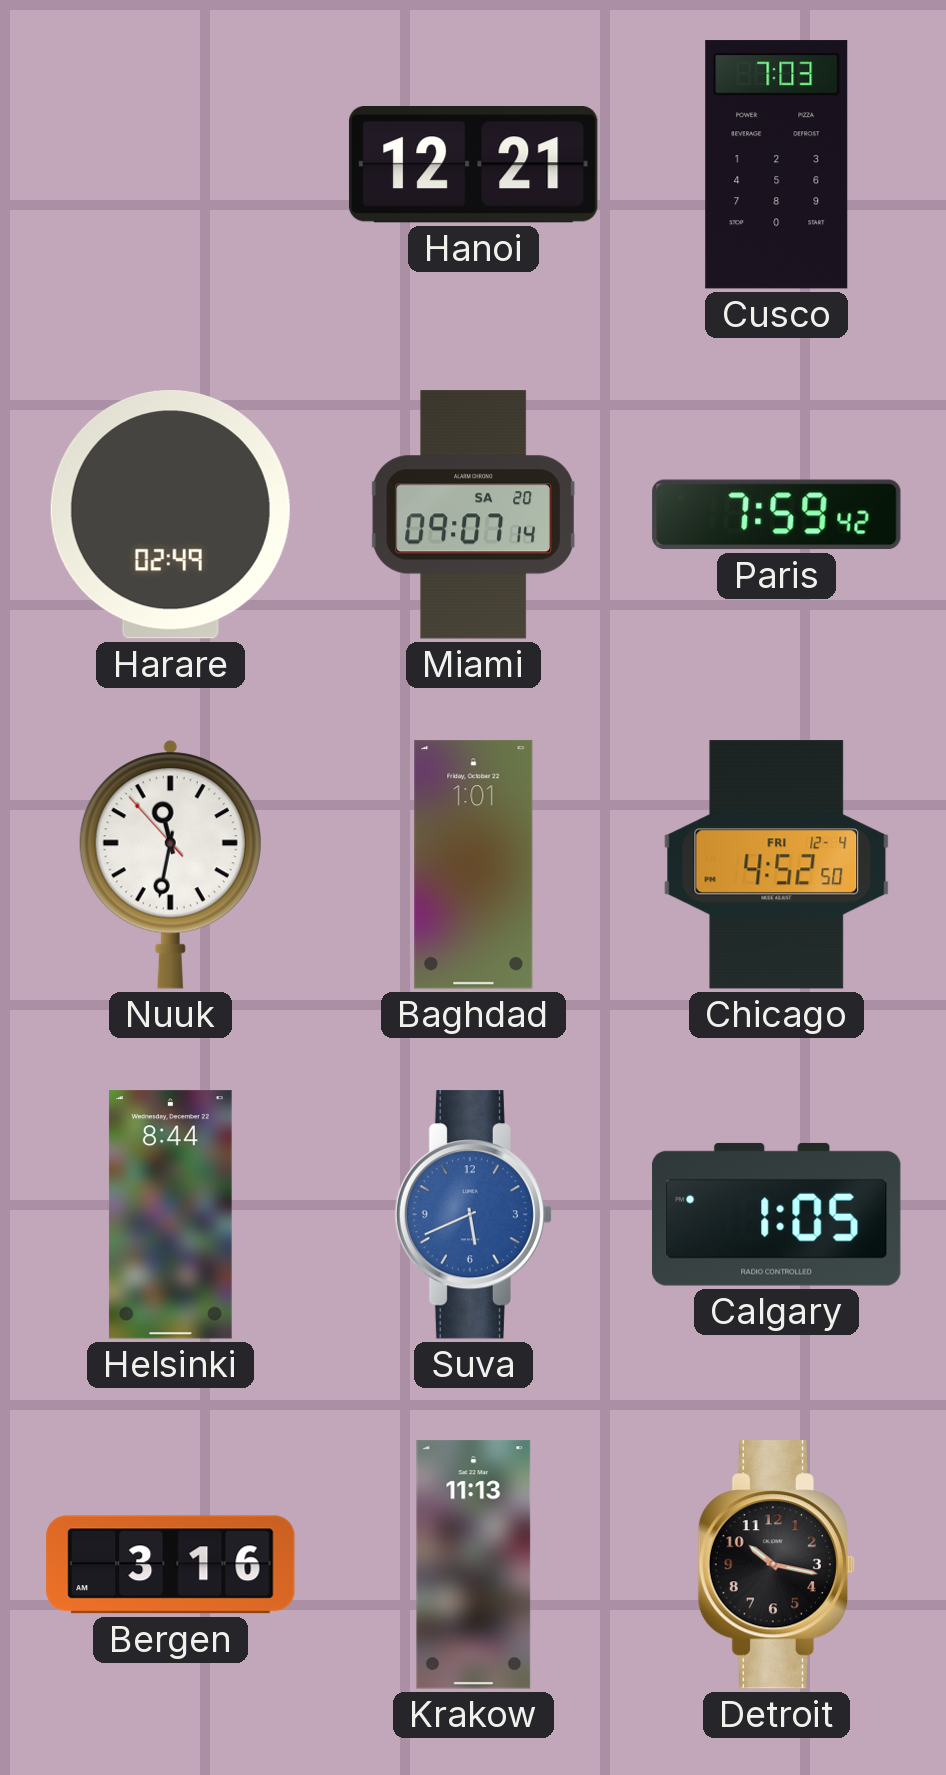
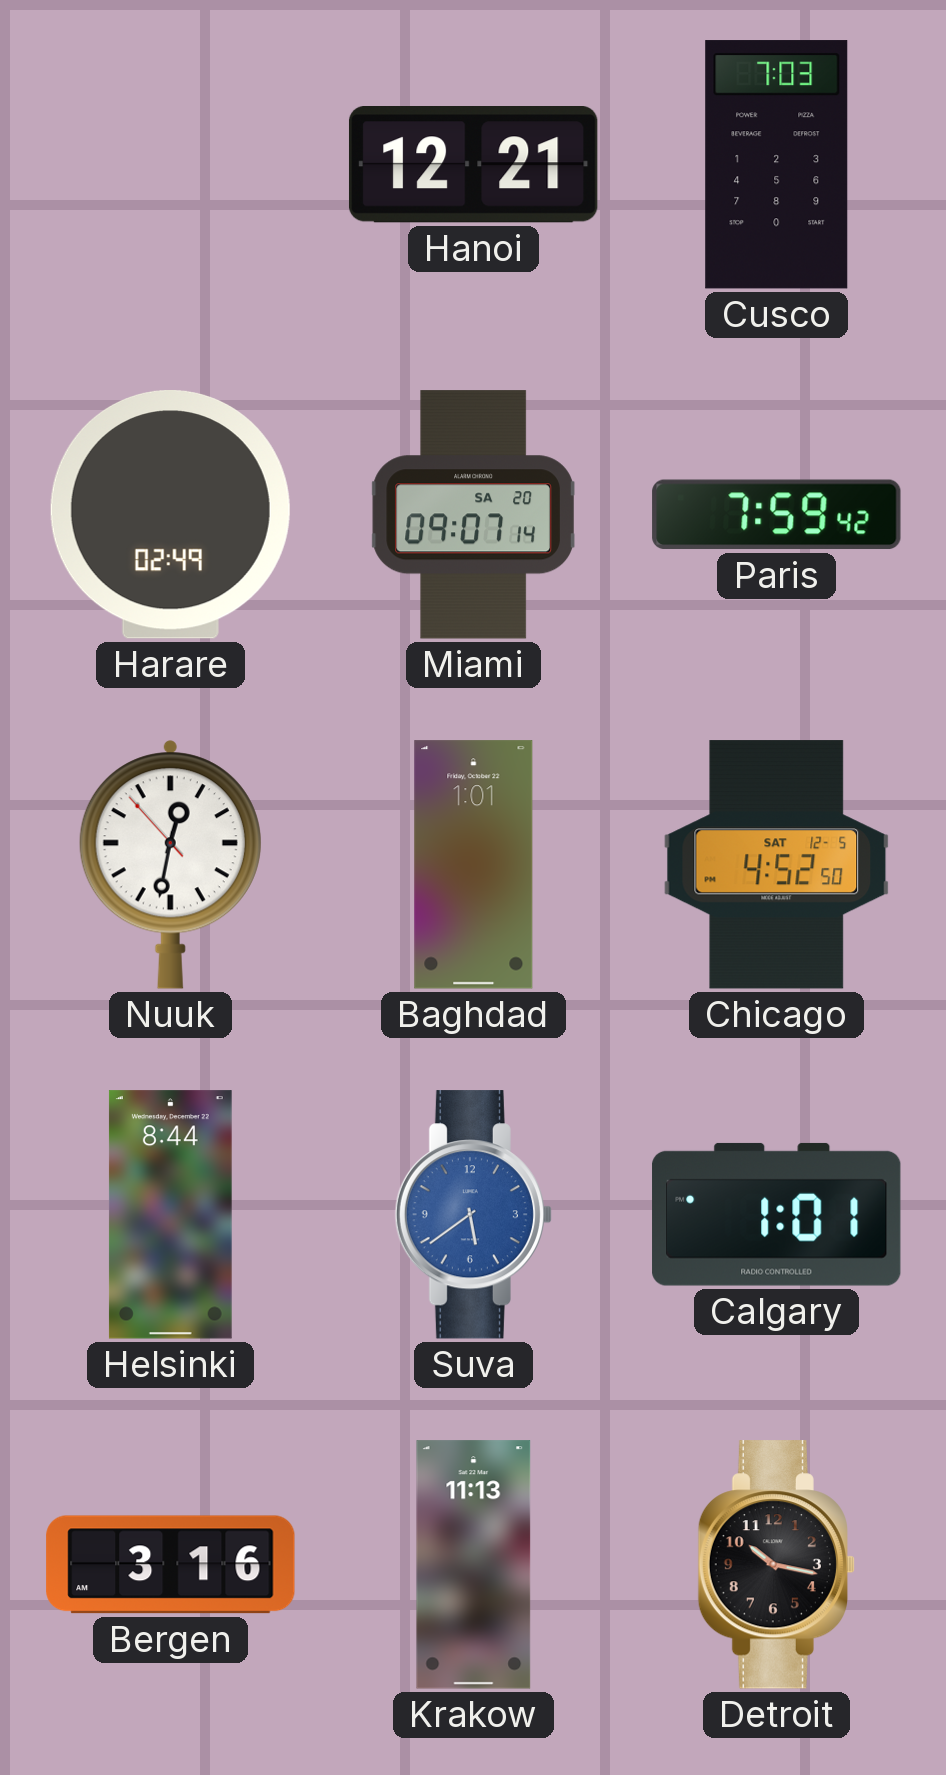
Nuuk: 11:31 -> 12:31 (170, 864)
Chicago date: FRI 12-4 -> SAT 12-5 (777, 865)
Suva: 5:41 -> 5:39 (473, 1215)
Calgary: 1:05 -> 1:01 (777, 1214)
